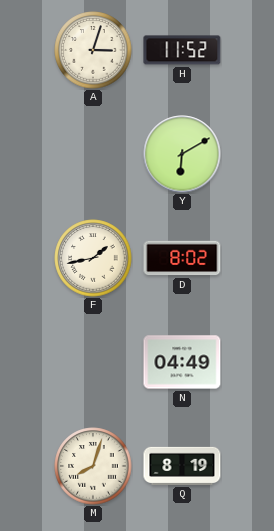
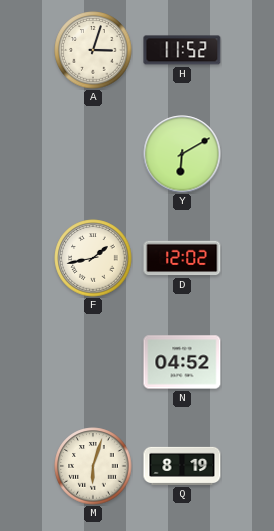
D: 8:02 -> 12:02 (182, 258)
N: 04:49 -> 04:52 (182, 362)
M: 8:03 -> 6:03 (93, 466)
